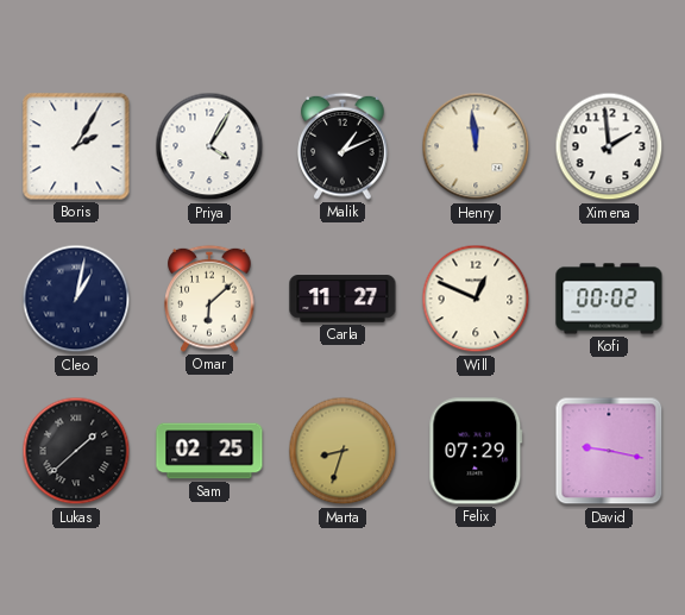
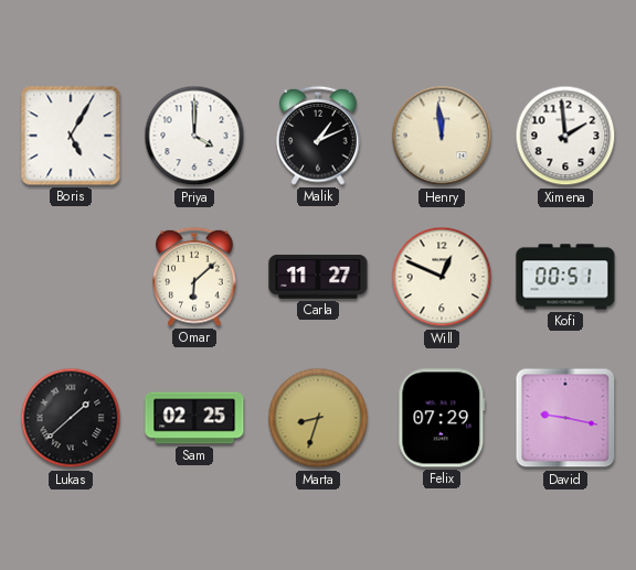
Boris: 2:05 -> 5:05 (71, 136)
Priya: 4:05 -> 4:00 (194, 136)
Cleo: 1:02 -> none (76, 299)
Kofi: 00:02 -> 00:51 (565, 277)
